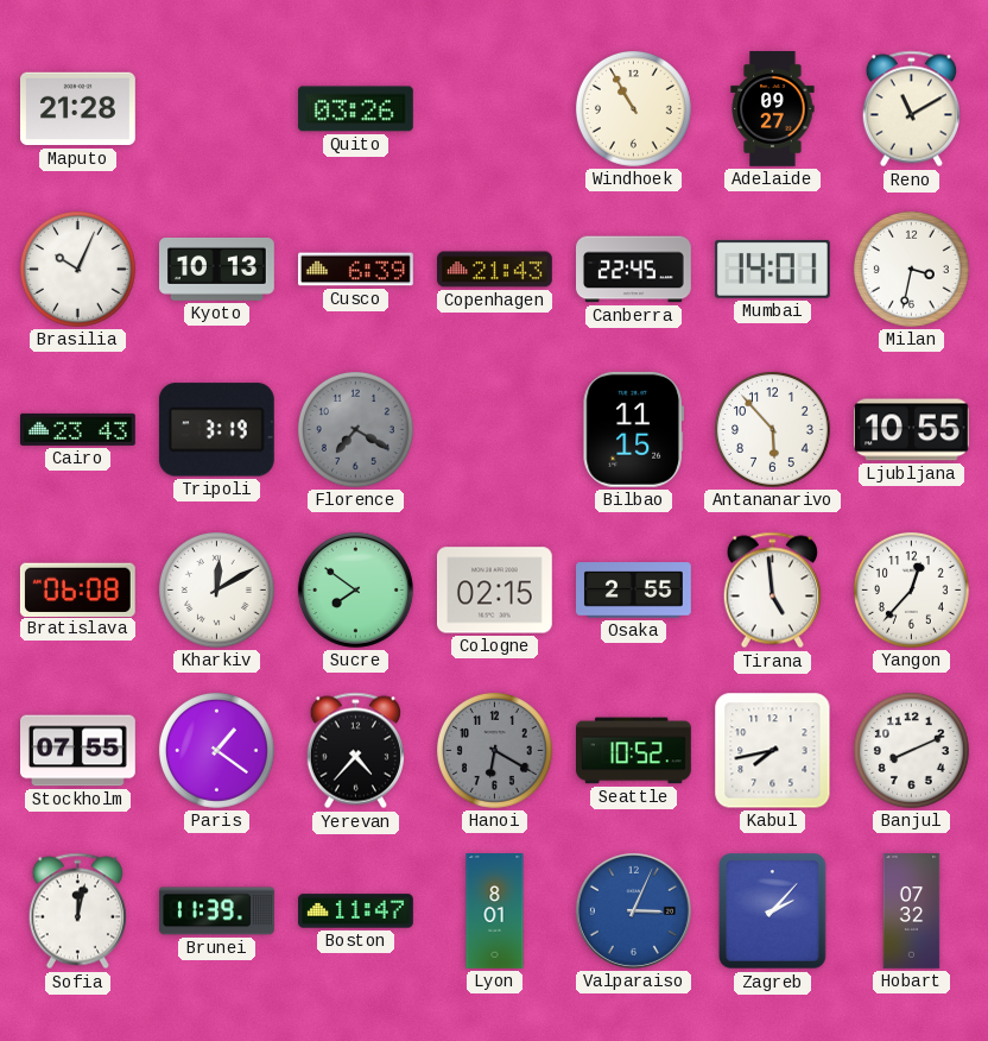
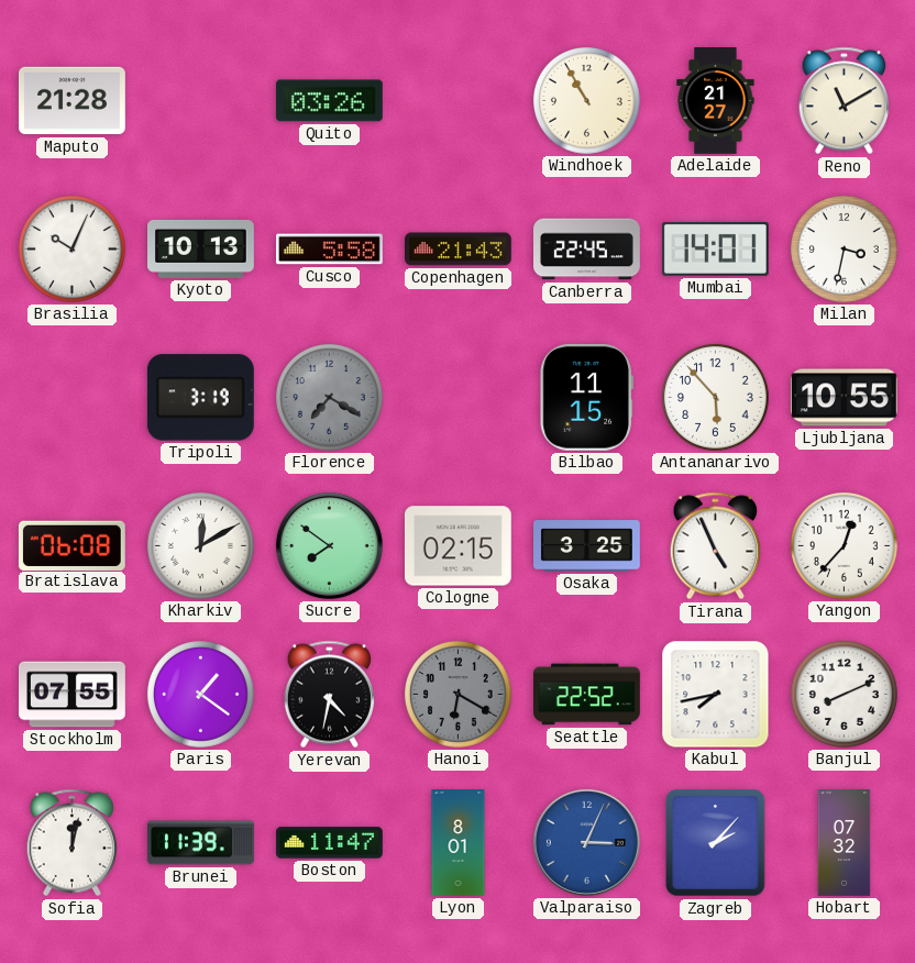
Adelaide: 09:27 -> 21:27 (716, 101)
Cusco: 6:39 -> 5:58 (330, 250)
Cairo: 23:43 -> none (78, 429)
Osaka: 2:55 -> 3:25 (587, 546)
Tirana: 4:59 -> 4:56 (715, 546)
Yerevan: 4:37 -> 4:32 (329, 695)
Seattle: 10:52 -> 22:52 (587, 695)
